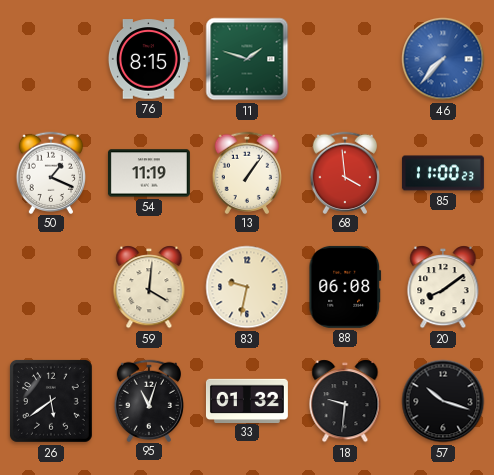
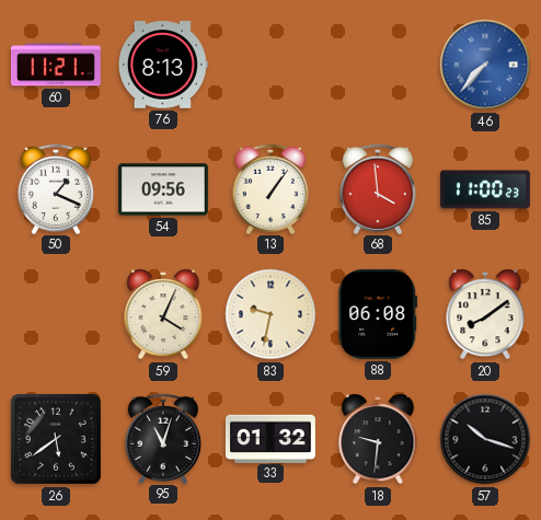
60: none -> 11:21 (56, 65)
76: 8:15 -> 8:13 (163, 65)
11: 1:48 -> none (247, 59)
54: 11:19 -> 09:56 (163, 189)
59: 4:01 -> 4:04 (163, 314)
